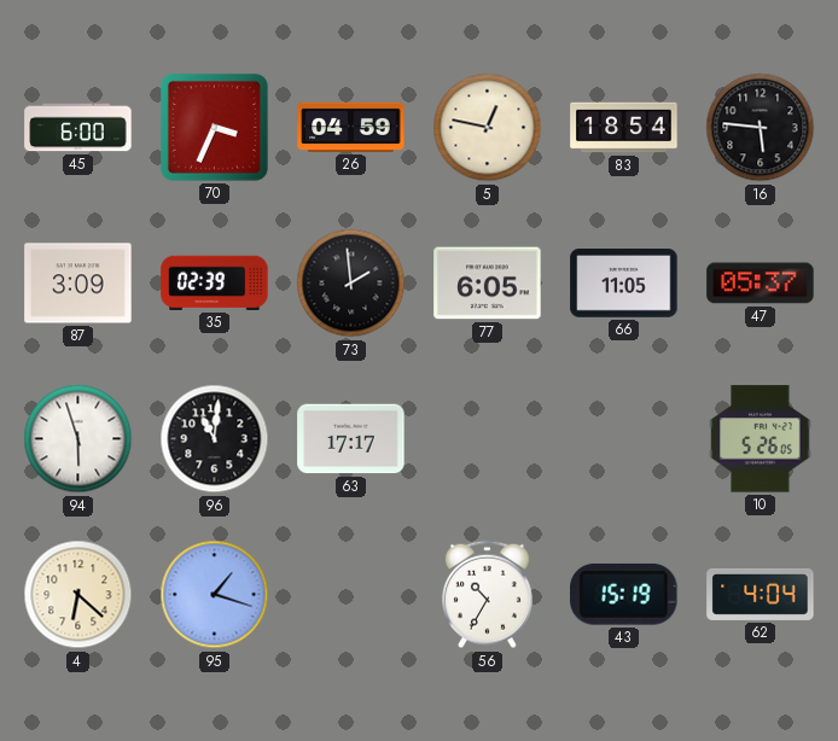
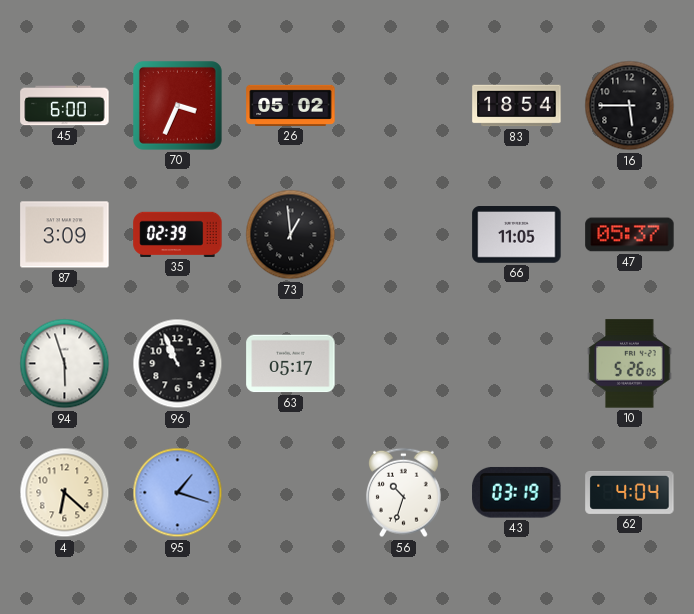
26: 04:59 -> 05:02 (291, 105)
5: 12:47 -> none (488, 128)
16: 5:46 -> 5:45 (630, 106)
73: 1:59 -> 12:59 (291, 235)
77: 6:05 -> none (488, 284)
96: 11:01 -> 10:56 (178, 364)
63: 17:17 -> 05:17 (291, 364)
56: 10:35 -> 10:33 (403, 493)
43: 15:19 -> 03:19 (517, 492)
